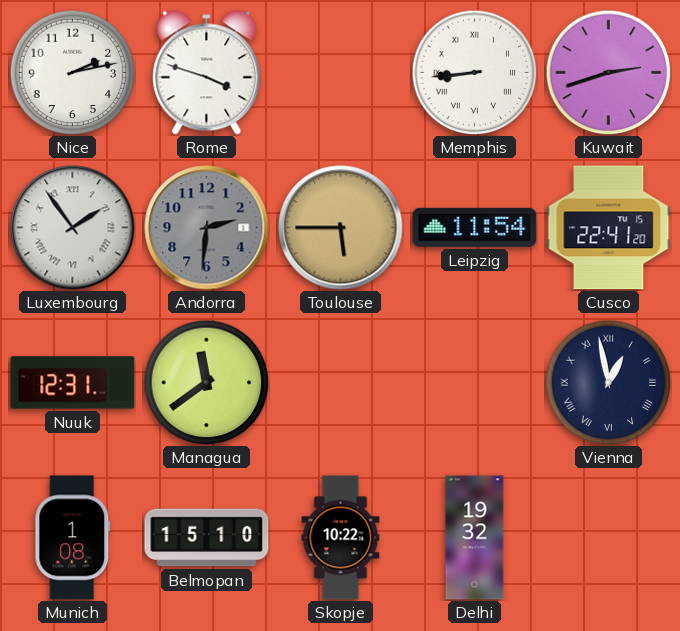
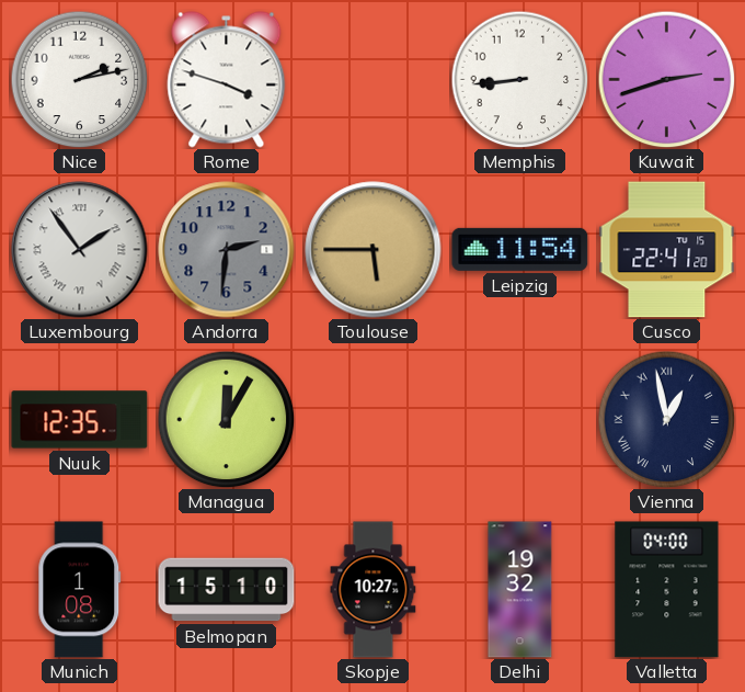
Memphis numerals: Roman -> Arabic (519, 79)
Nuuk: 12:31 -> 12:35 (80, 420)
Managua: 11:39 -> 12:05 (226, 419)
Skopje: 10:22 -> 10:27 (374, 590)
Valletta: none -> 04:00 (667, 590)
